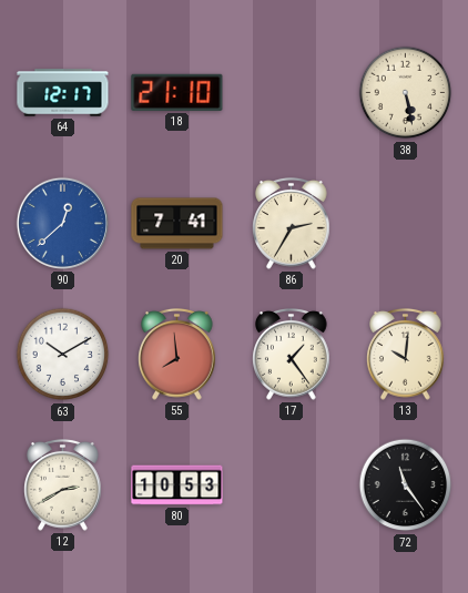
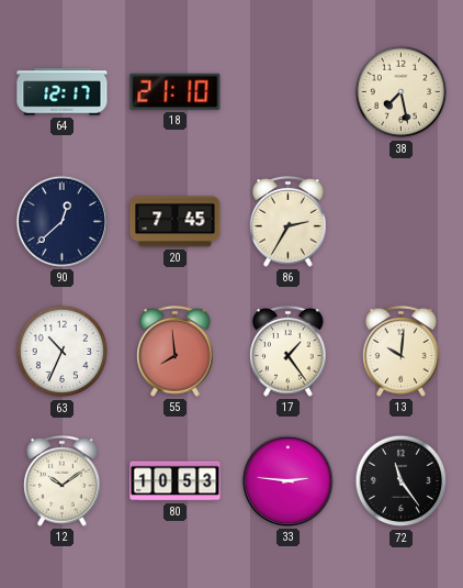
38: 5:28 -> 7:28 (402, 92)
90 dial: blue -> navy (61, 221)
20: 7:41 -> 7:45 (176, 222)
63: 10:10 -> 10:34 (63, 352)
12: 2:40 -> 10:09 (63, 481)
33: none -> 2:46 (287, 480)
